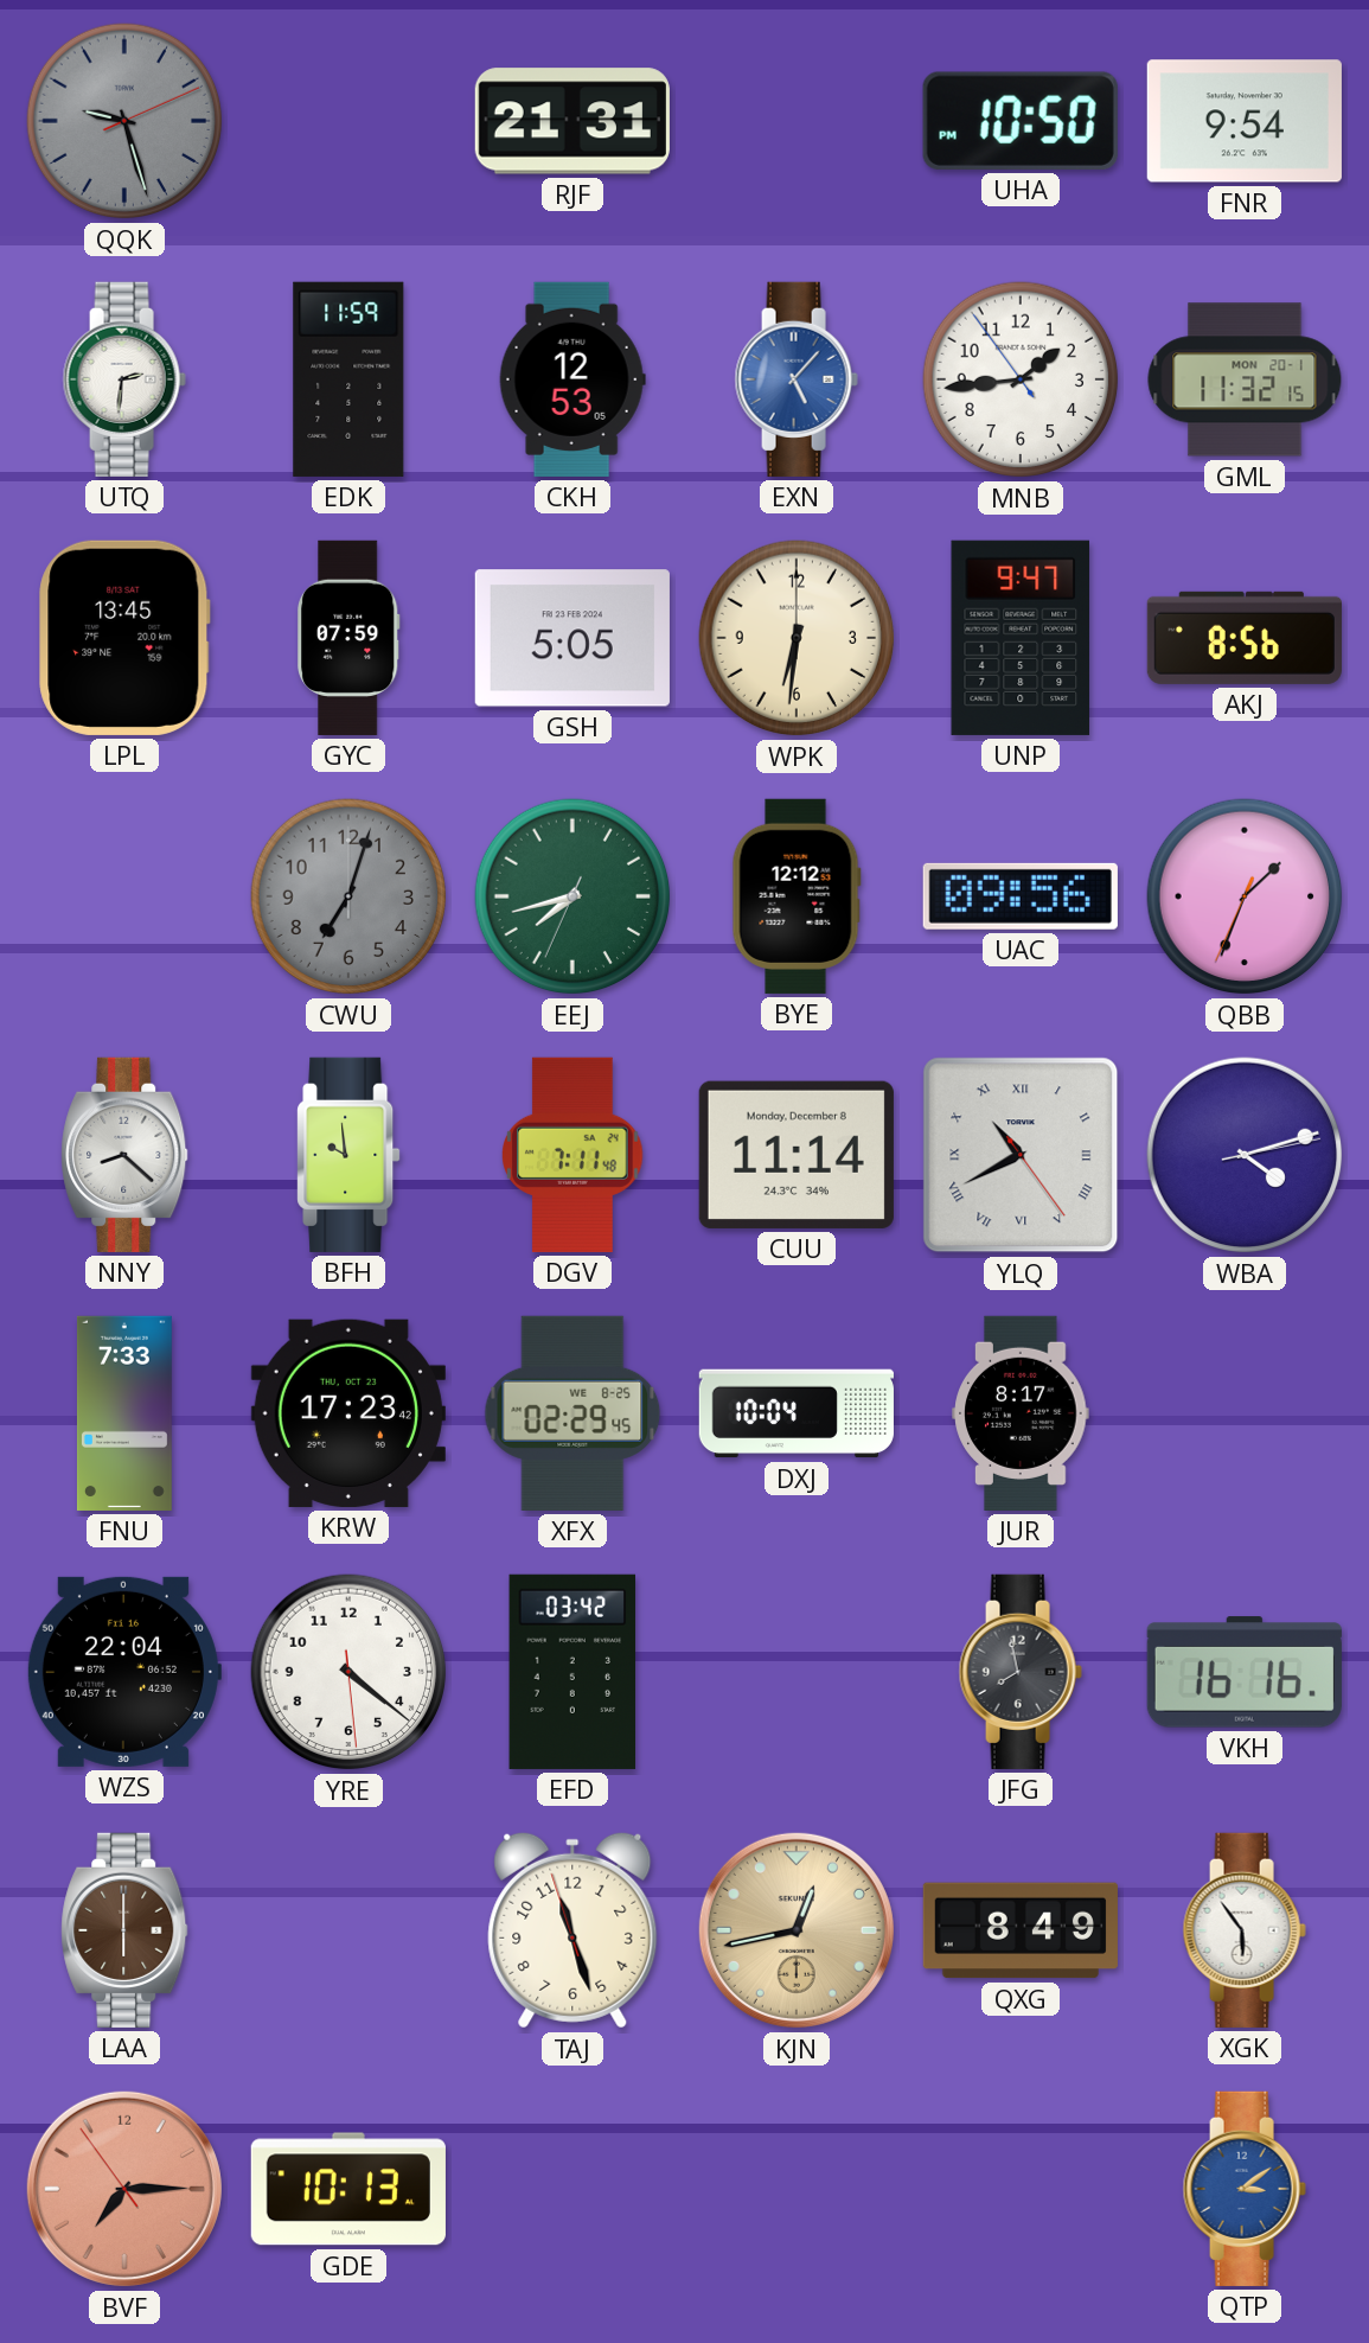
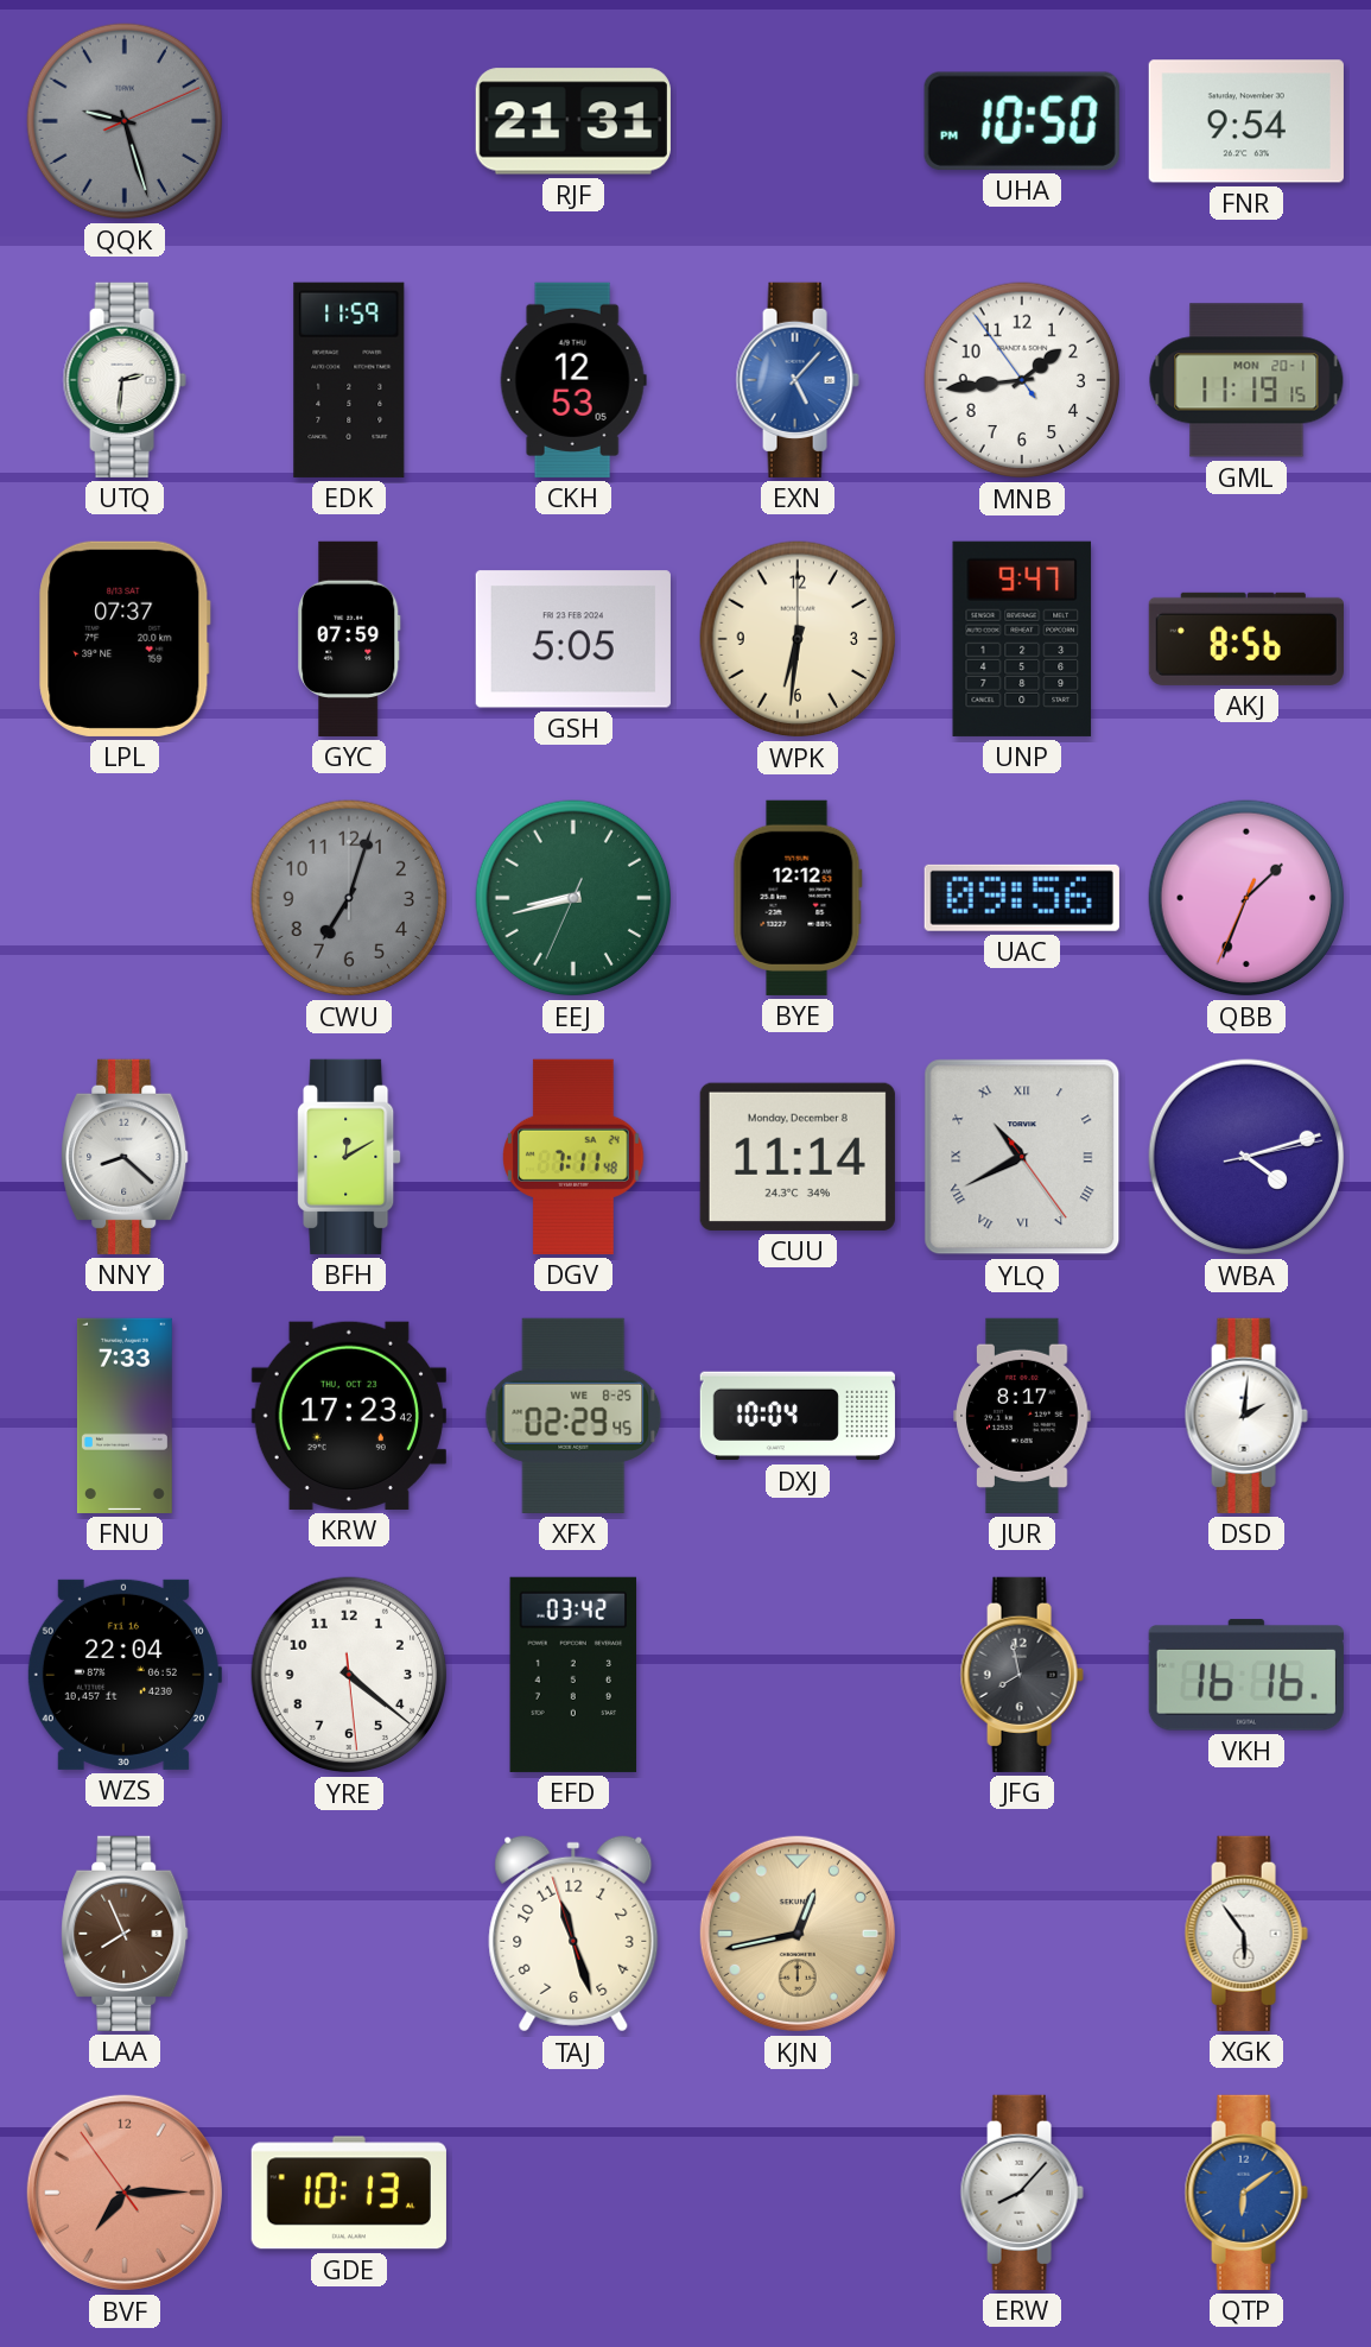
GML: 11:32 -> 11:19 (1246, 380)
LPL: 13:45 -> 07:37 (125, 639)
EEJ: 7:42 -> 8:42 (573, 898)
BFH: 9:59 -> 12:10 (349, 1157)
DSD: none -> 2:01 (1246, 1416)
LAA: 6:00 -> 7:56 (125, 1934)
QXG: 8:49 -> none (1021, 1930)
ERW: none -> 8:07 (1022, 2193)
QTP: 3:09 -> 6:09 (1246, 2193)
